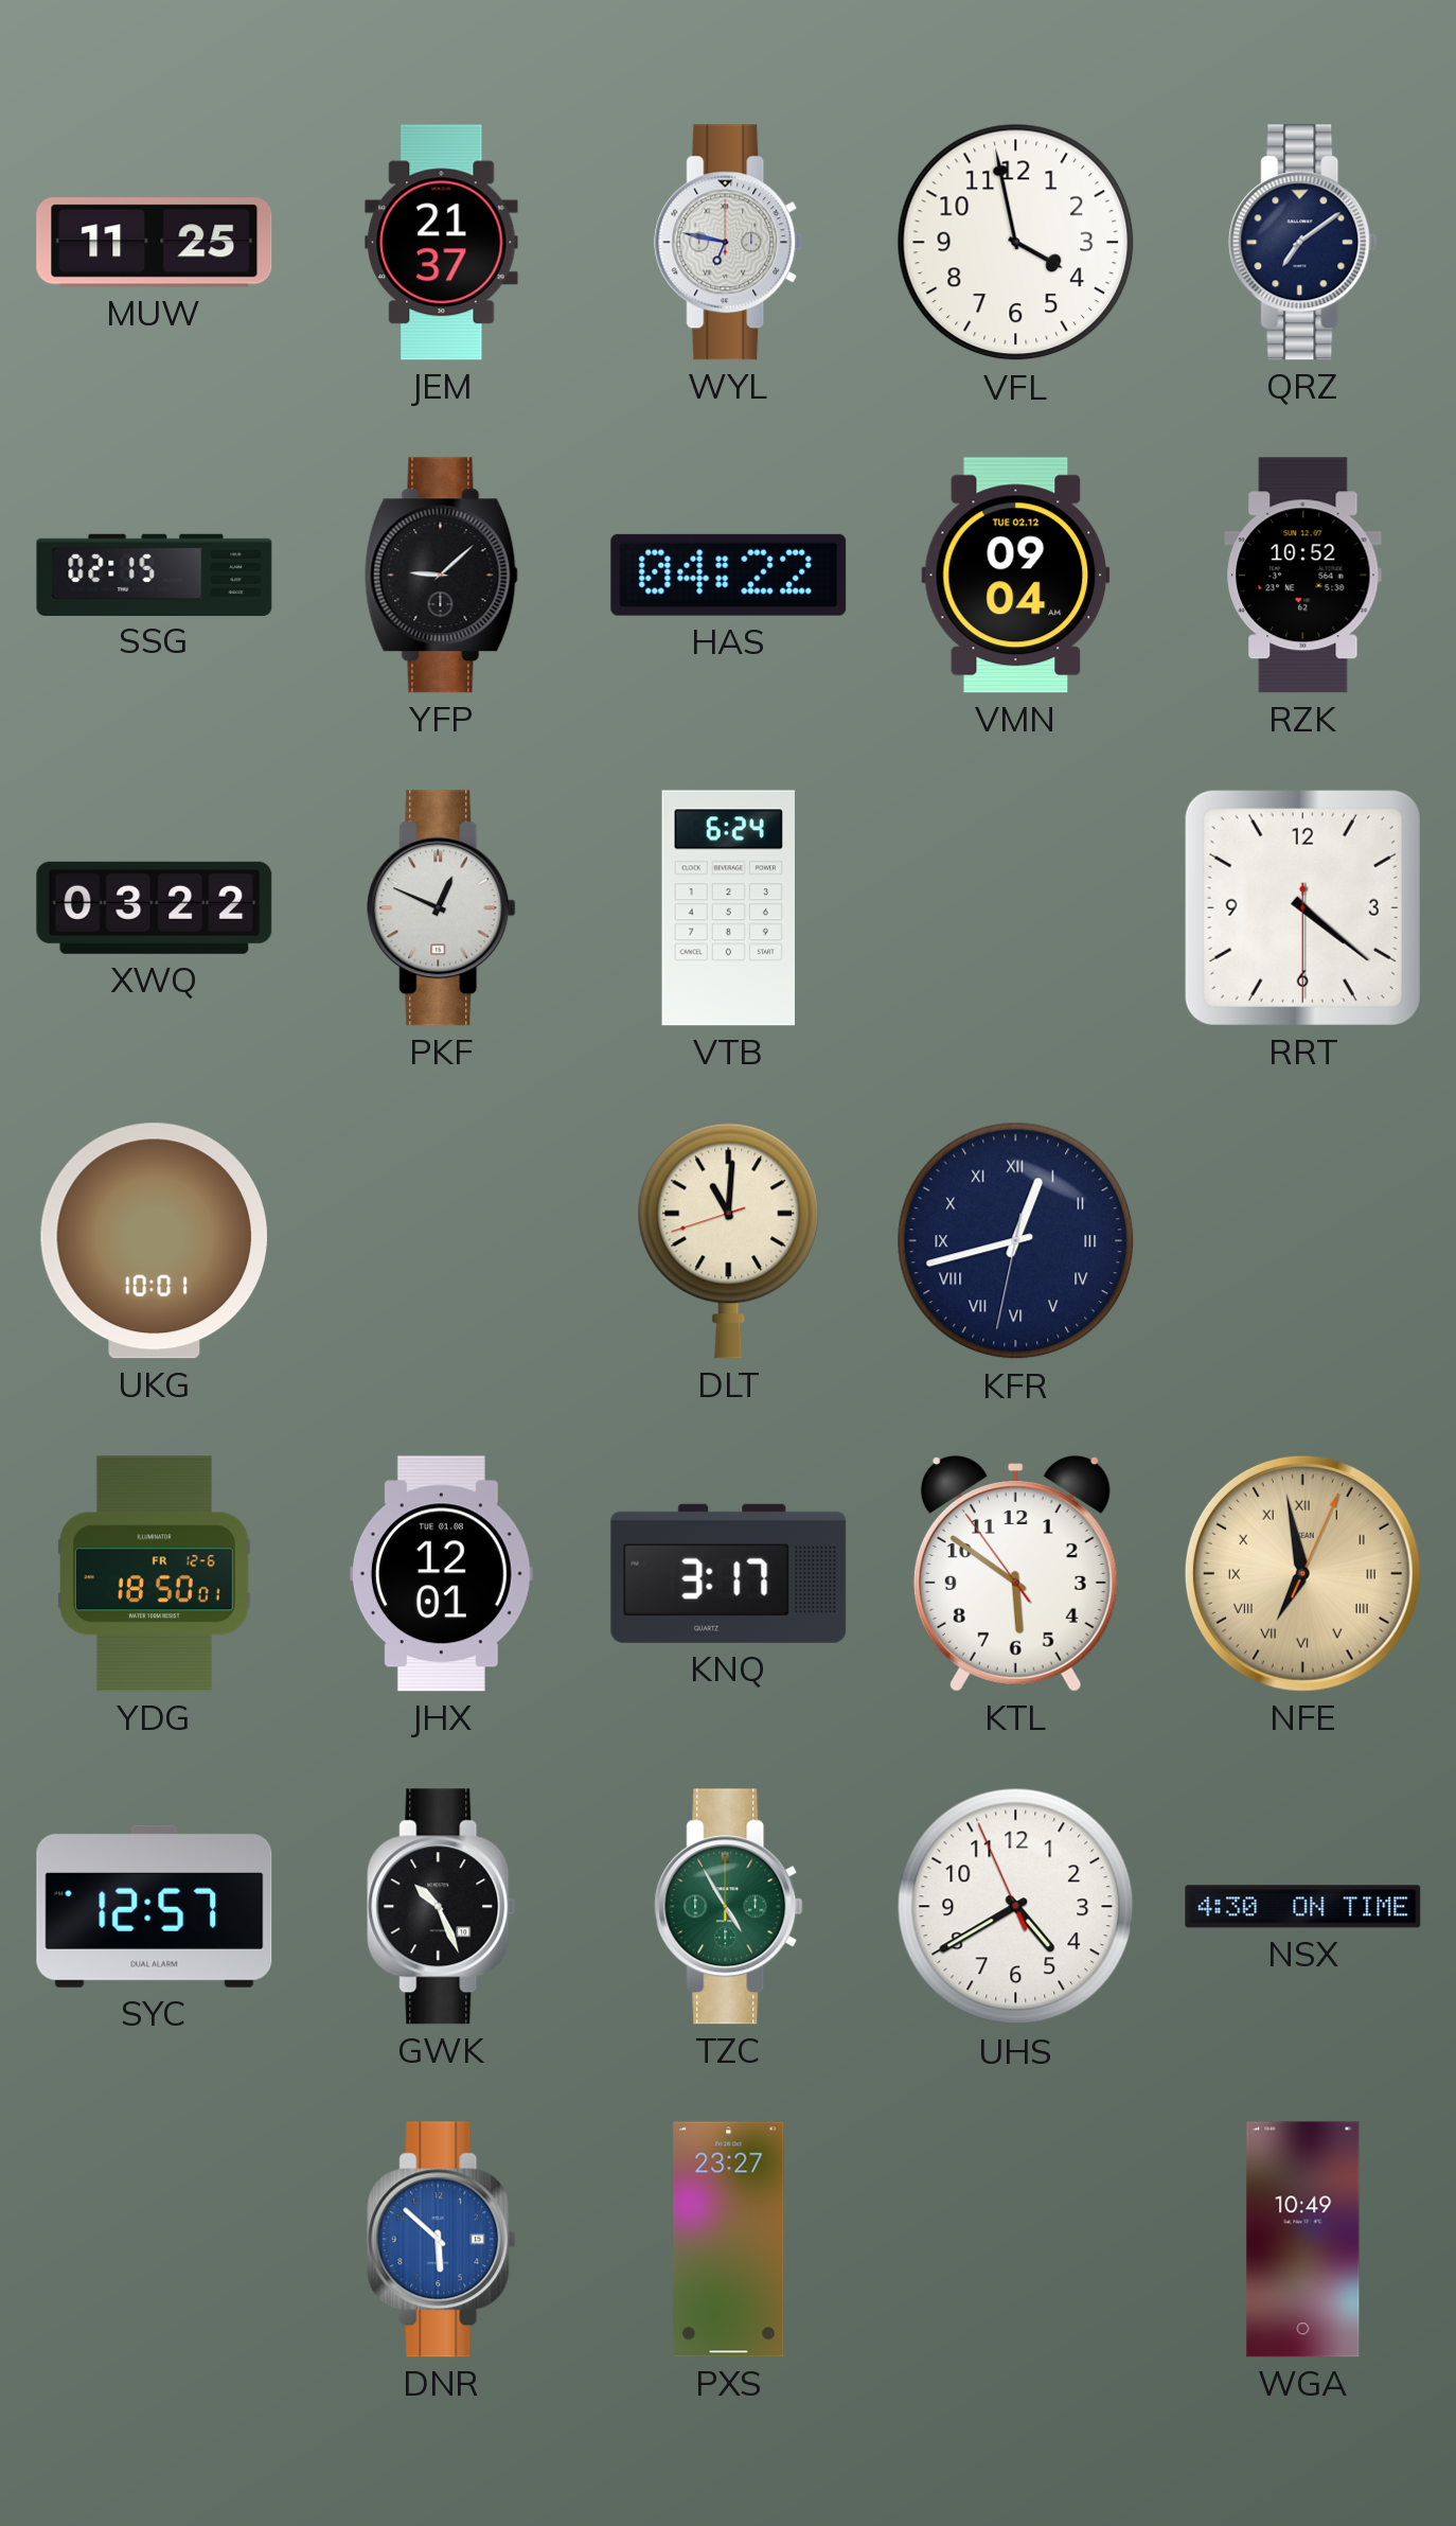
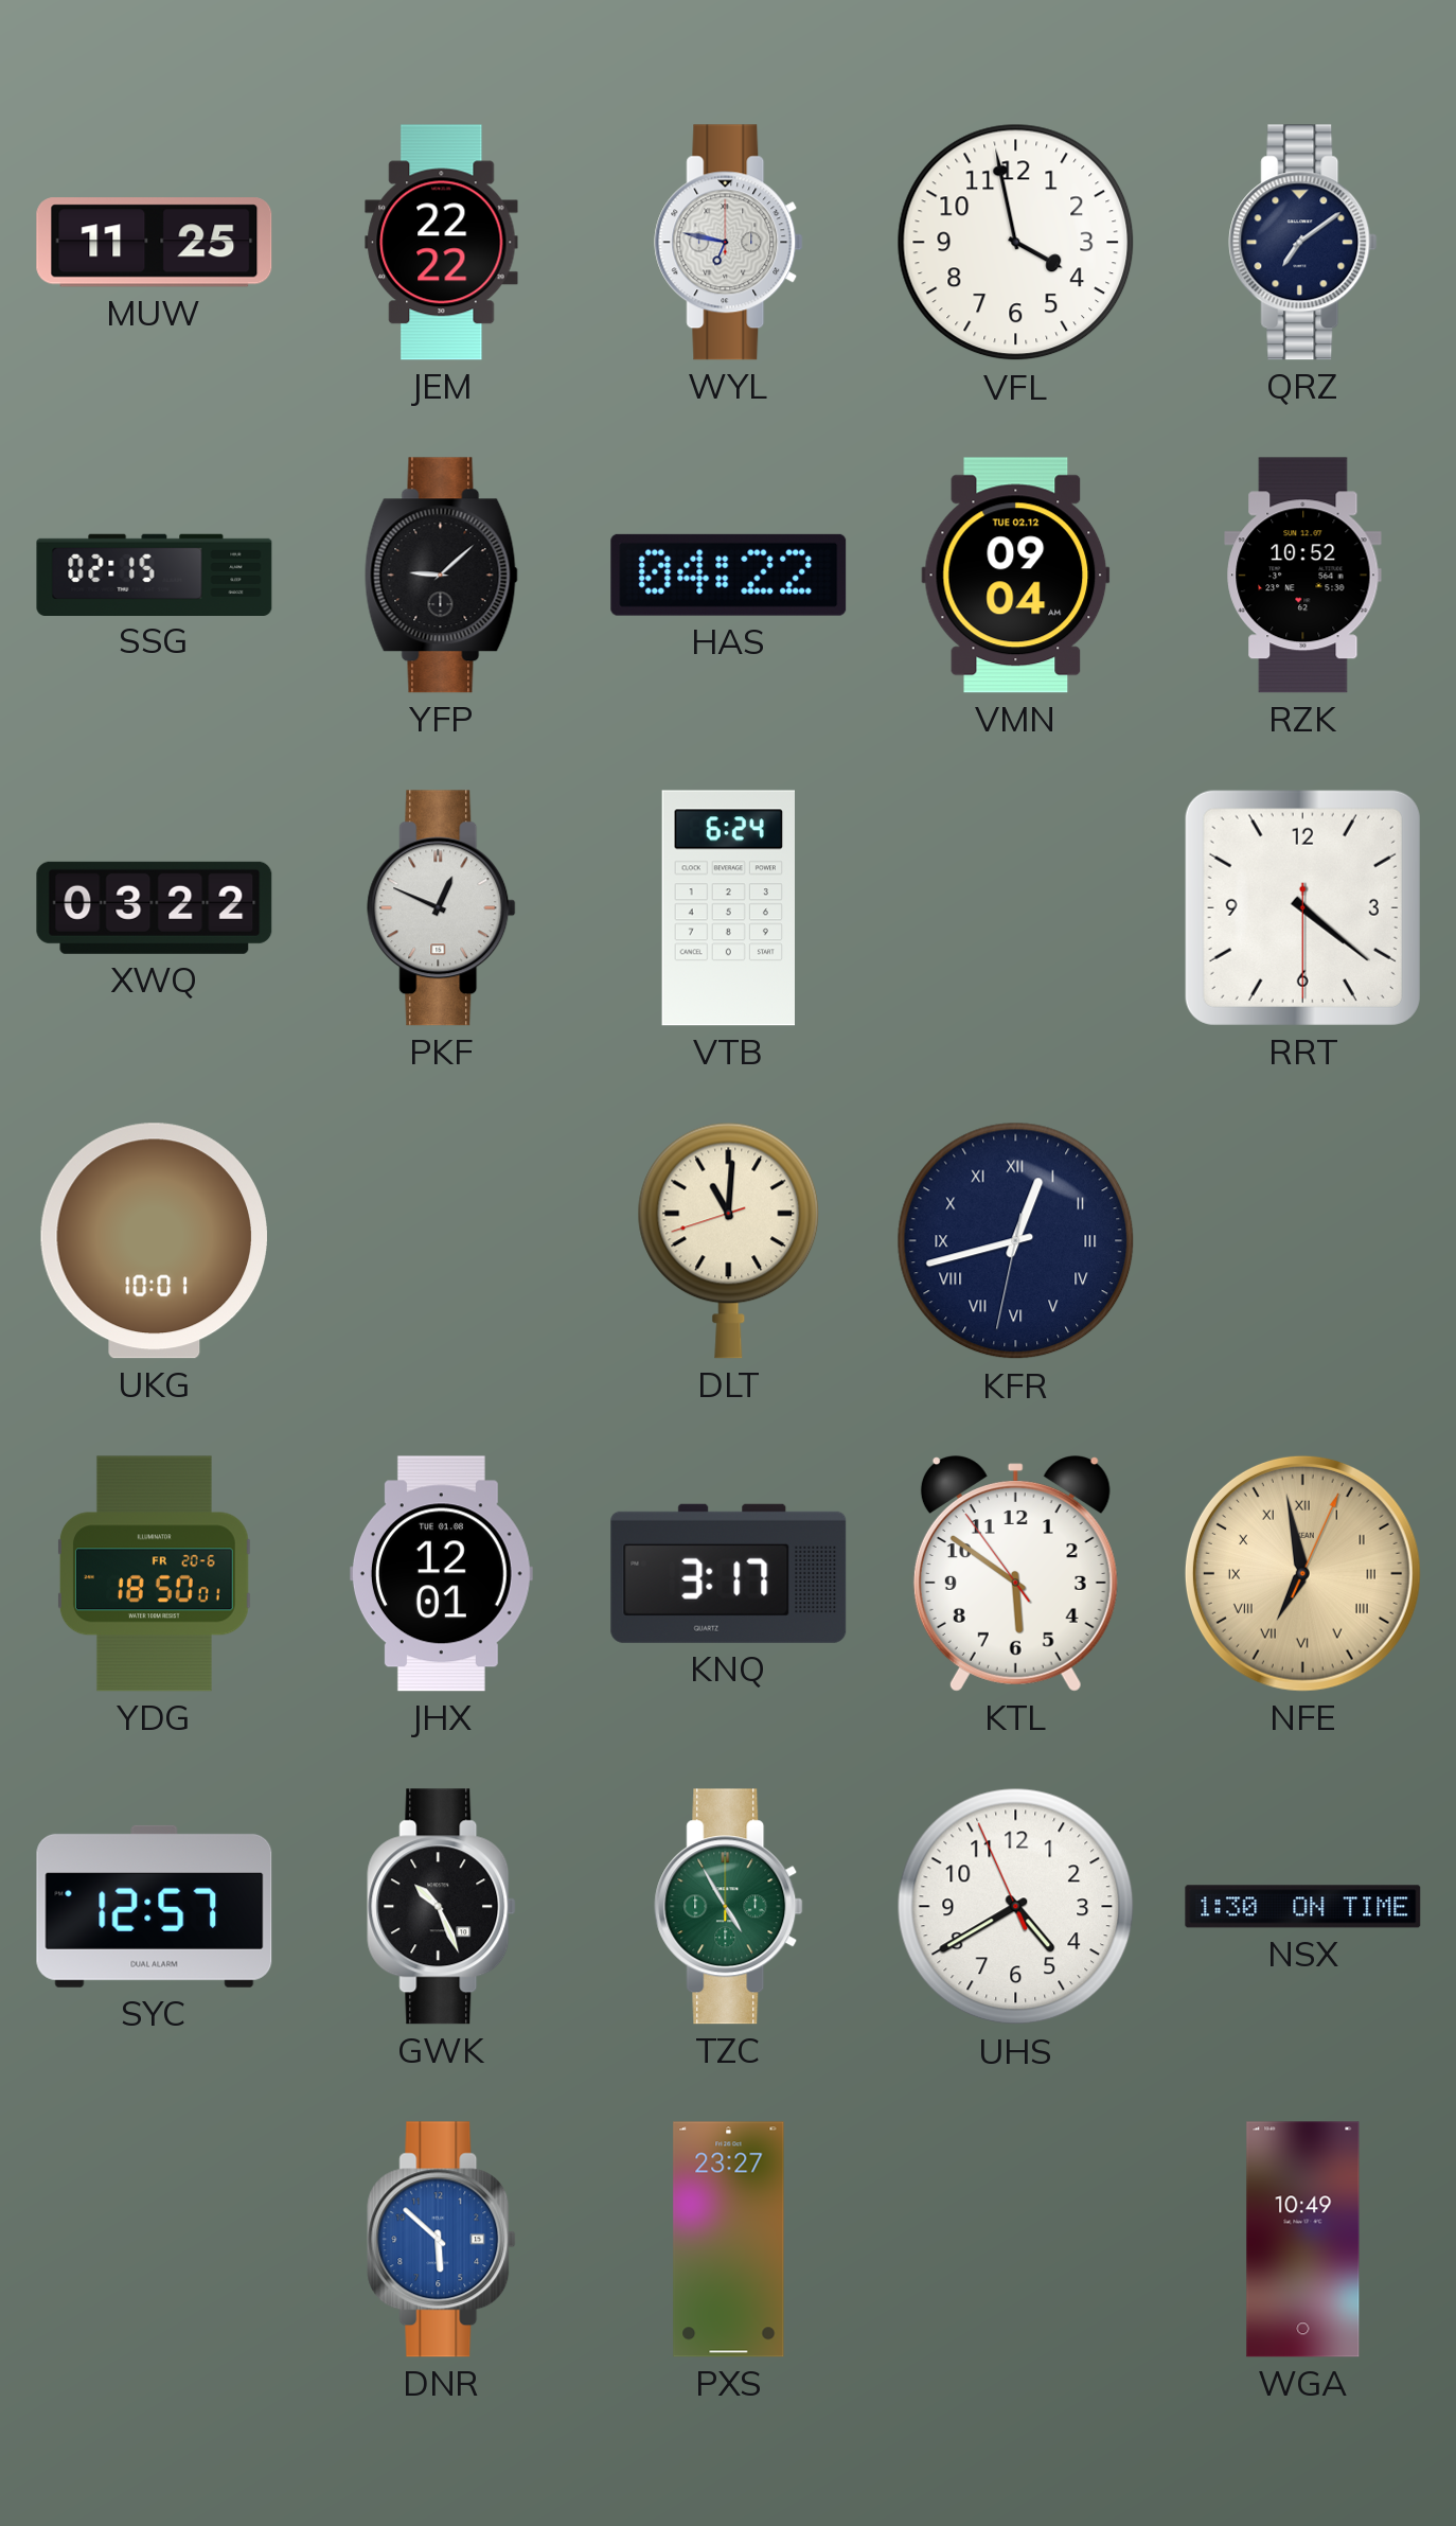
JEM: 21:37 -> 22:22 (442, 243)
YDG date: FR 12-6 -> FR 20-6 (155, 1574)
NSX: 4:30 -> 1:30 (1303, 1907)
